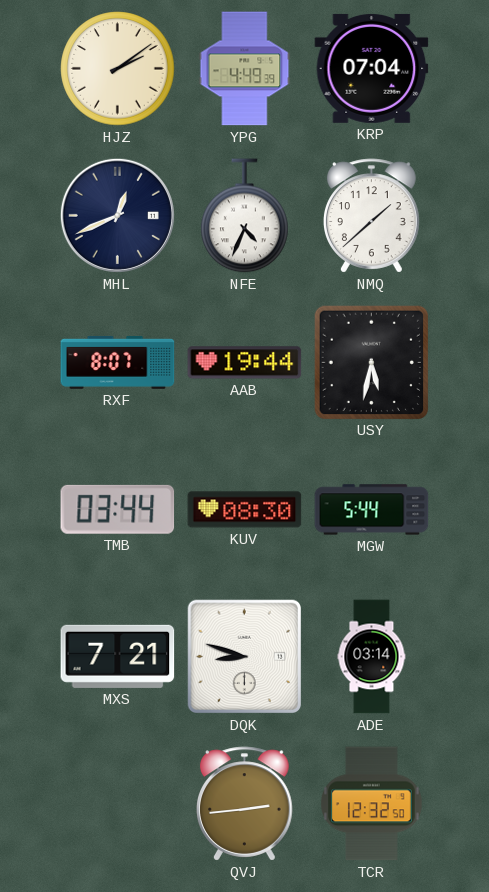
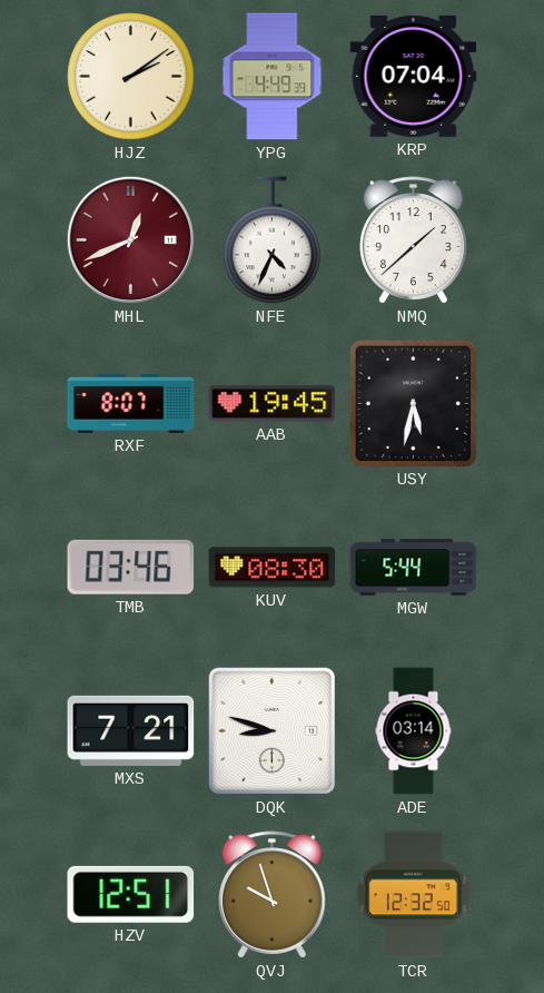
MHL dial: navy -> burgundy (130, 239)
AAB: 19:44 -> 19:45 (273, 404)
TMB: 03:44 -> 03:46 (131, 567)
HZV: none -> 12:51 (131, 894)
QVJ: 2:44 -> 9:57 (273, 895)
